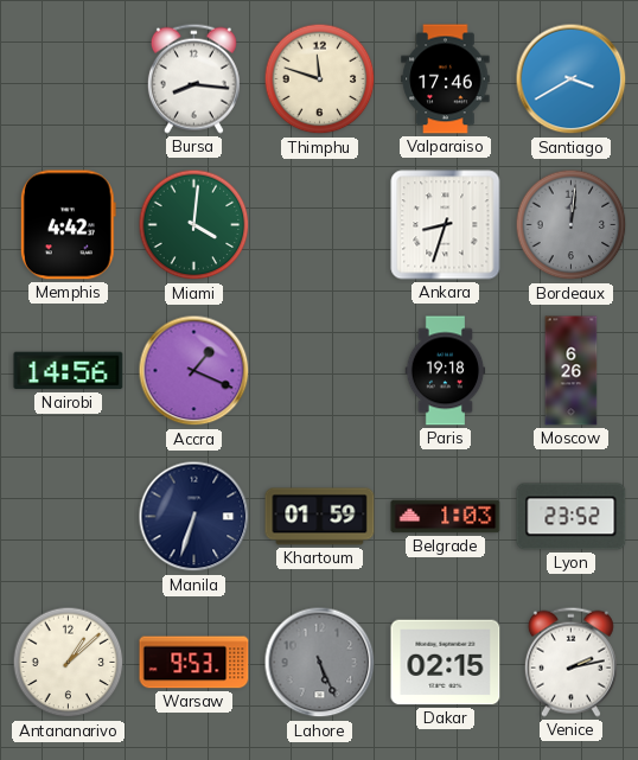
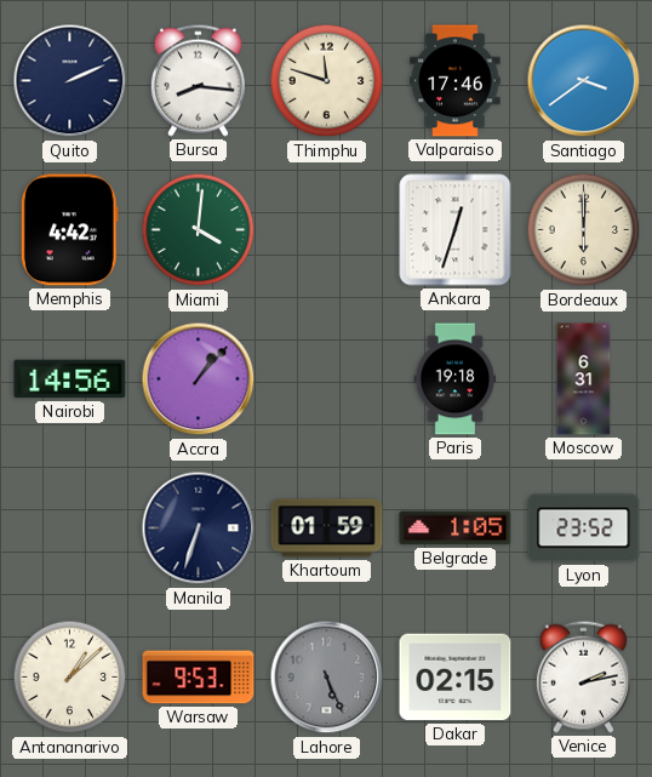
Quito: none -> 2:11 (70, 81)
Santiago: 3:40 -> 3:39 (584, 81)
Ankara: 8:33 -> 12:33 (456, 230)
Bordeaux: 12:01 -> 6:00 (584, 230)
Bordeaux dial: grey -> cream (584, 230)
Accra: 1:19 -> 1:07 (199, 379)
Moscow: 6:26 -> 6:31 (584, 379)
Belgrade: 1:03 -> 1:05 (456, 529)
